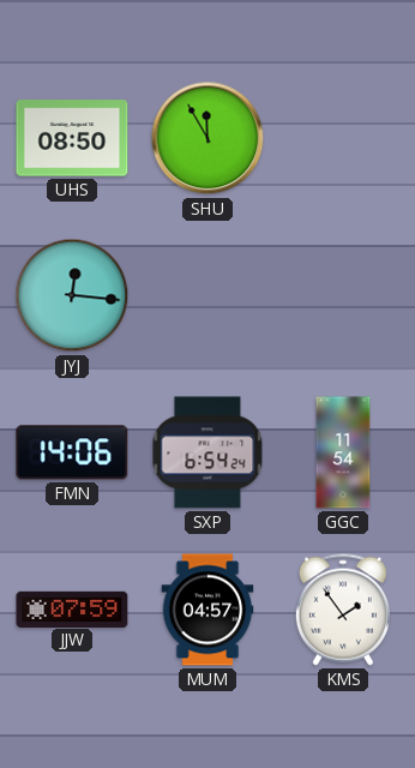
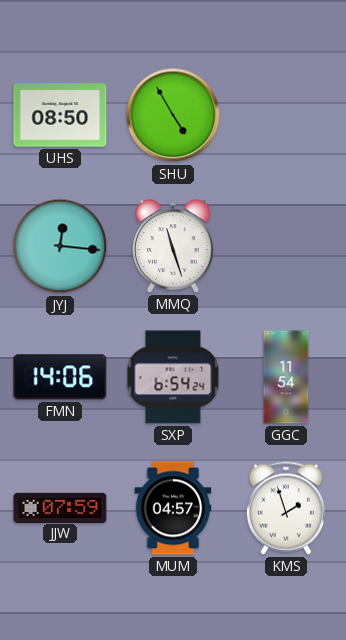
SHU: 11:55 -> 4:55 (173, 115)
MMQ: none -> 11:27 (173, 246)
KMS: 1:54 -> 1:57 (286, 508)
